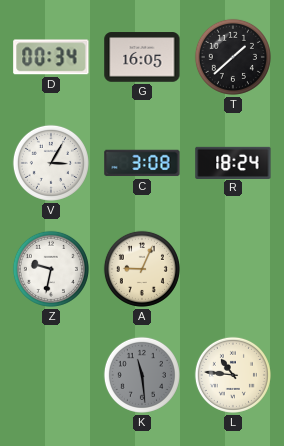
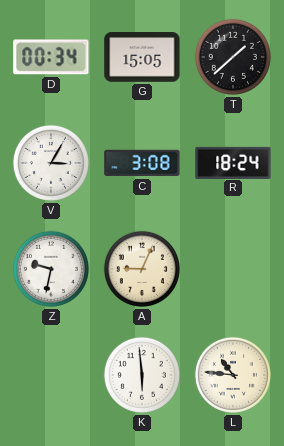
G: 16:05 -> 15:05 (142, 57)
K: 11:29 -> 5:59 (142, 375)
K dial: grey -> white (142, 375)
